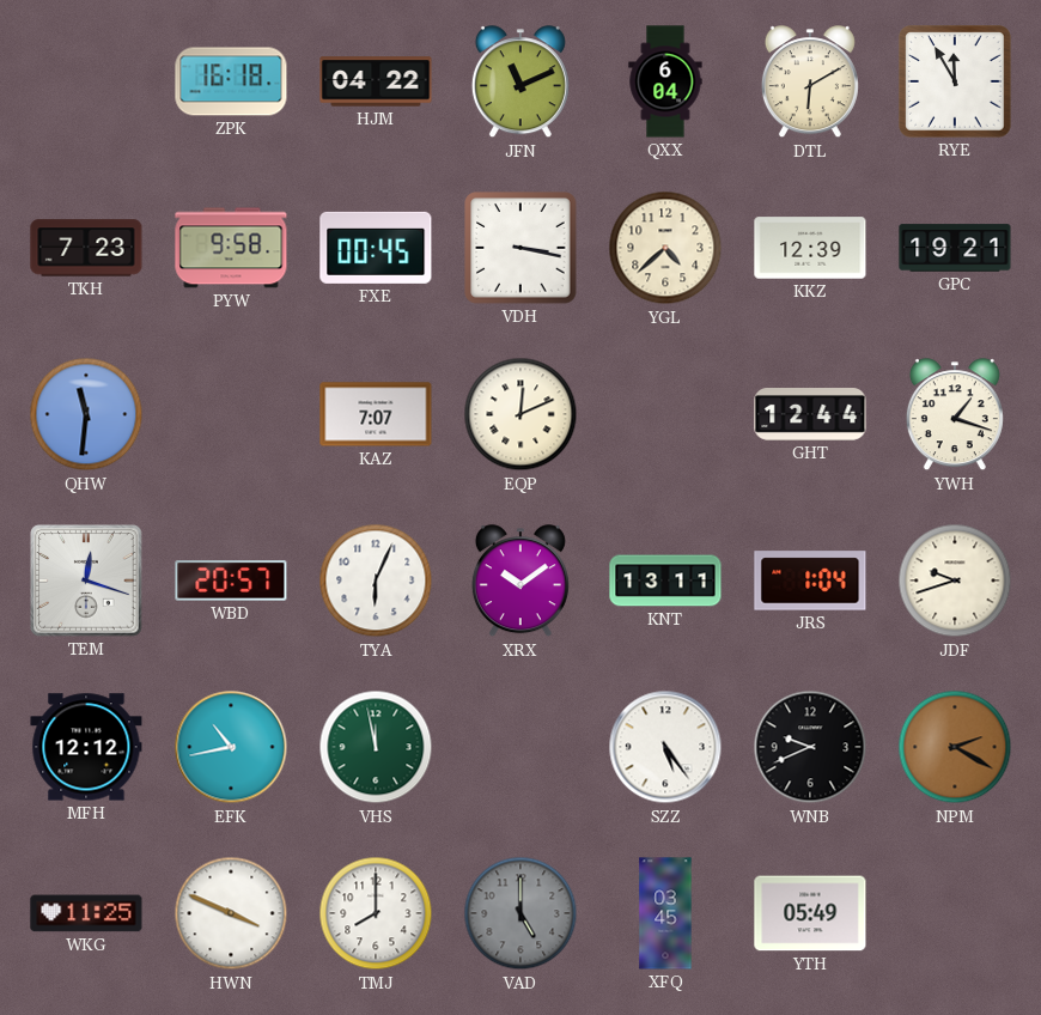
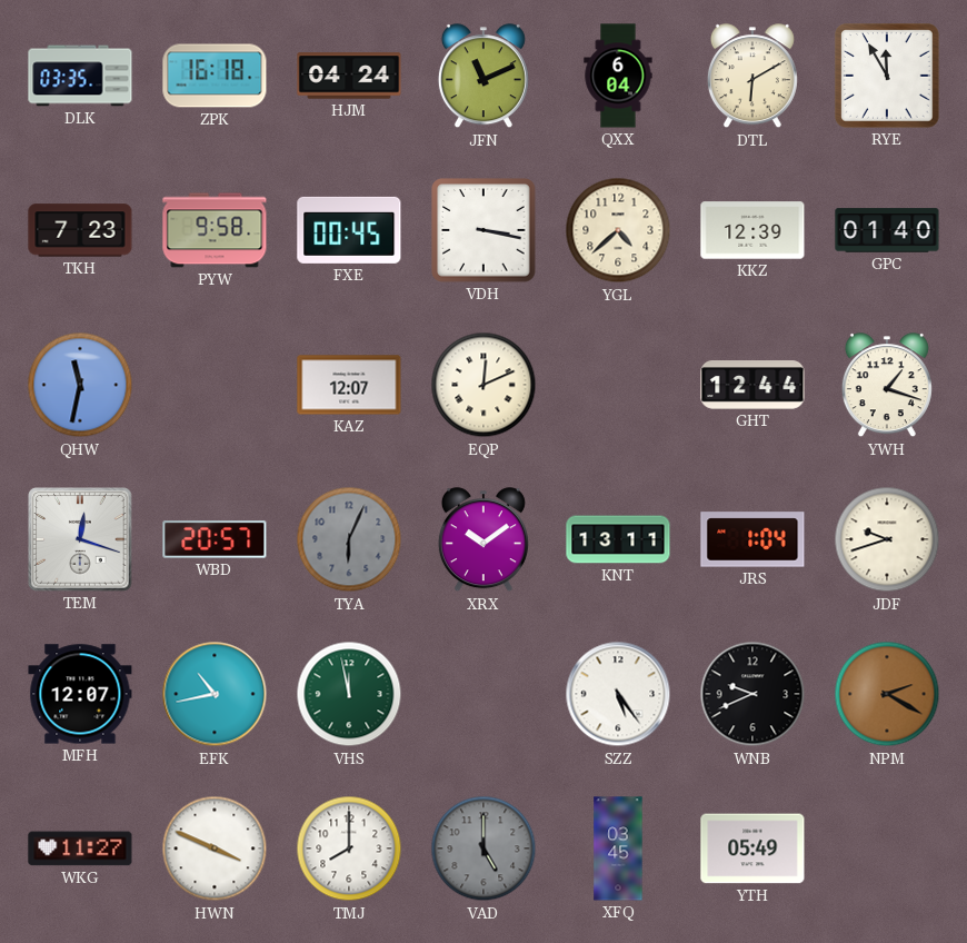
DLK: none -> 03:35 (80, 76)
HJM: 04:22 -> 04:24 (349, 76)
GPC: 19:21 -> 01:40 (887, 230)
QHW: 11:31 -> 11:32 (80, 385)
KAZ: 7:07 -> 12:07 (349, 385)
TYA dial: white -> grey (349, 539)
MFH: 12:12 -> 12:07 (80, 694)
WKG: 11:25 -> 11:27 (80, 848)
